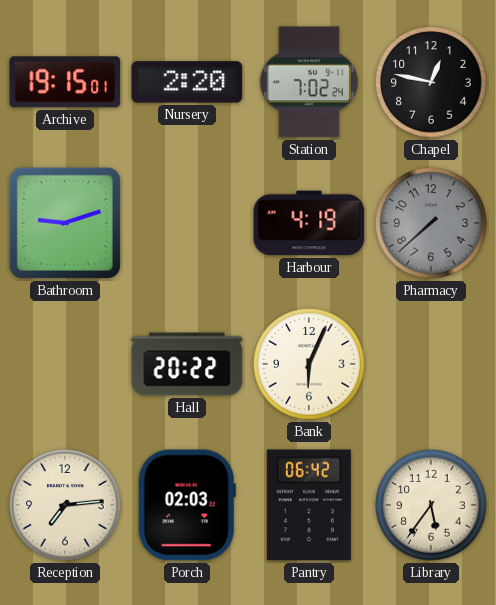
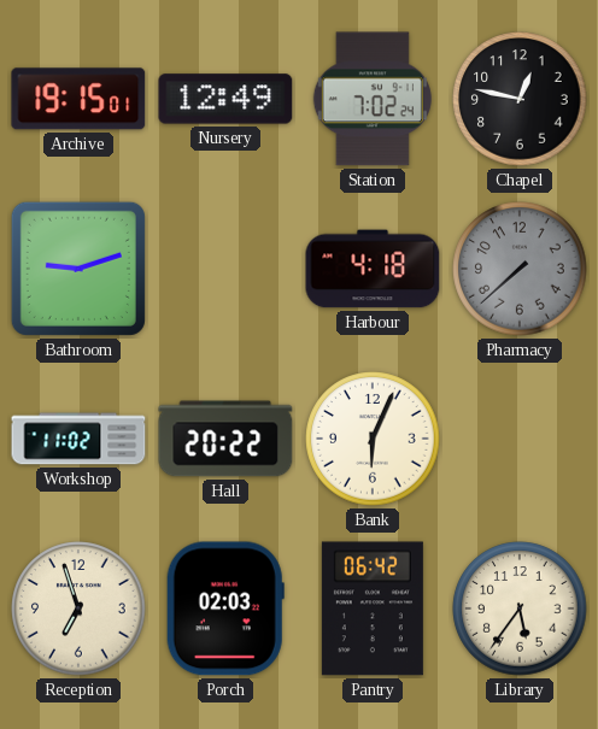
Nursery: 2:20 -> 12:49 (225, 99)
Harbour: 4:19 -> 4:18 (373, 269)
Workshop: none -> 11:02 (78, 439)
Reception: 7:14 -> 6:57 (78, 609)
